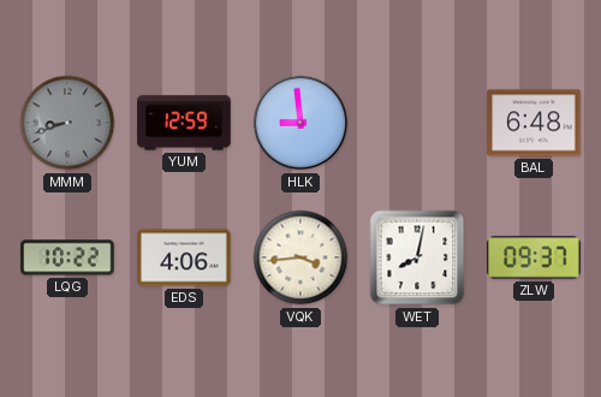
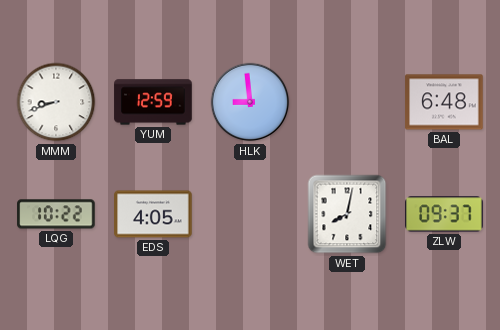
MMM dial: grey -> white (56, 102)
EDS: 4:06 -> 4:05 (153, 214)
VQK: 3:44 -> none (300, 257)
